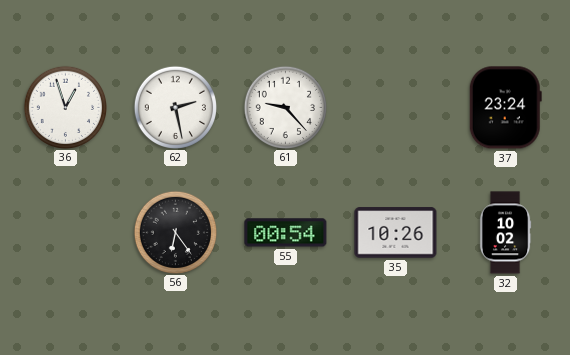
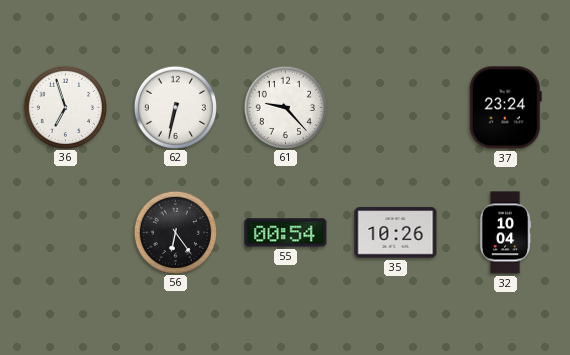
36: 12:57 -> 6:57 (65, 107)
62: 2:28 -> 6:32 (175, 107)
32: 10:02 -> 10:04 (505, 233)
